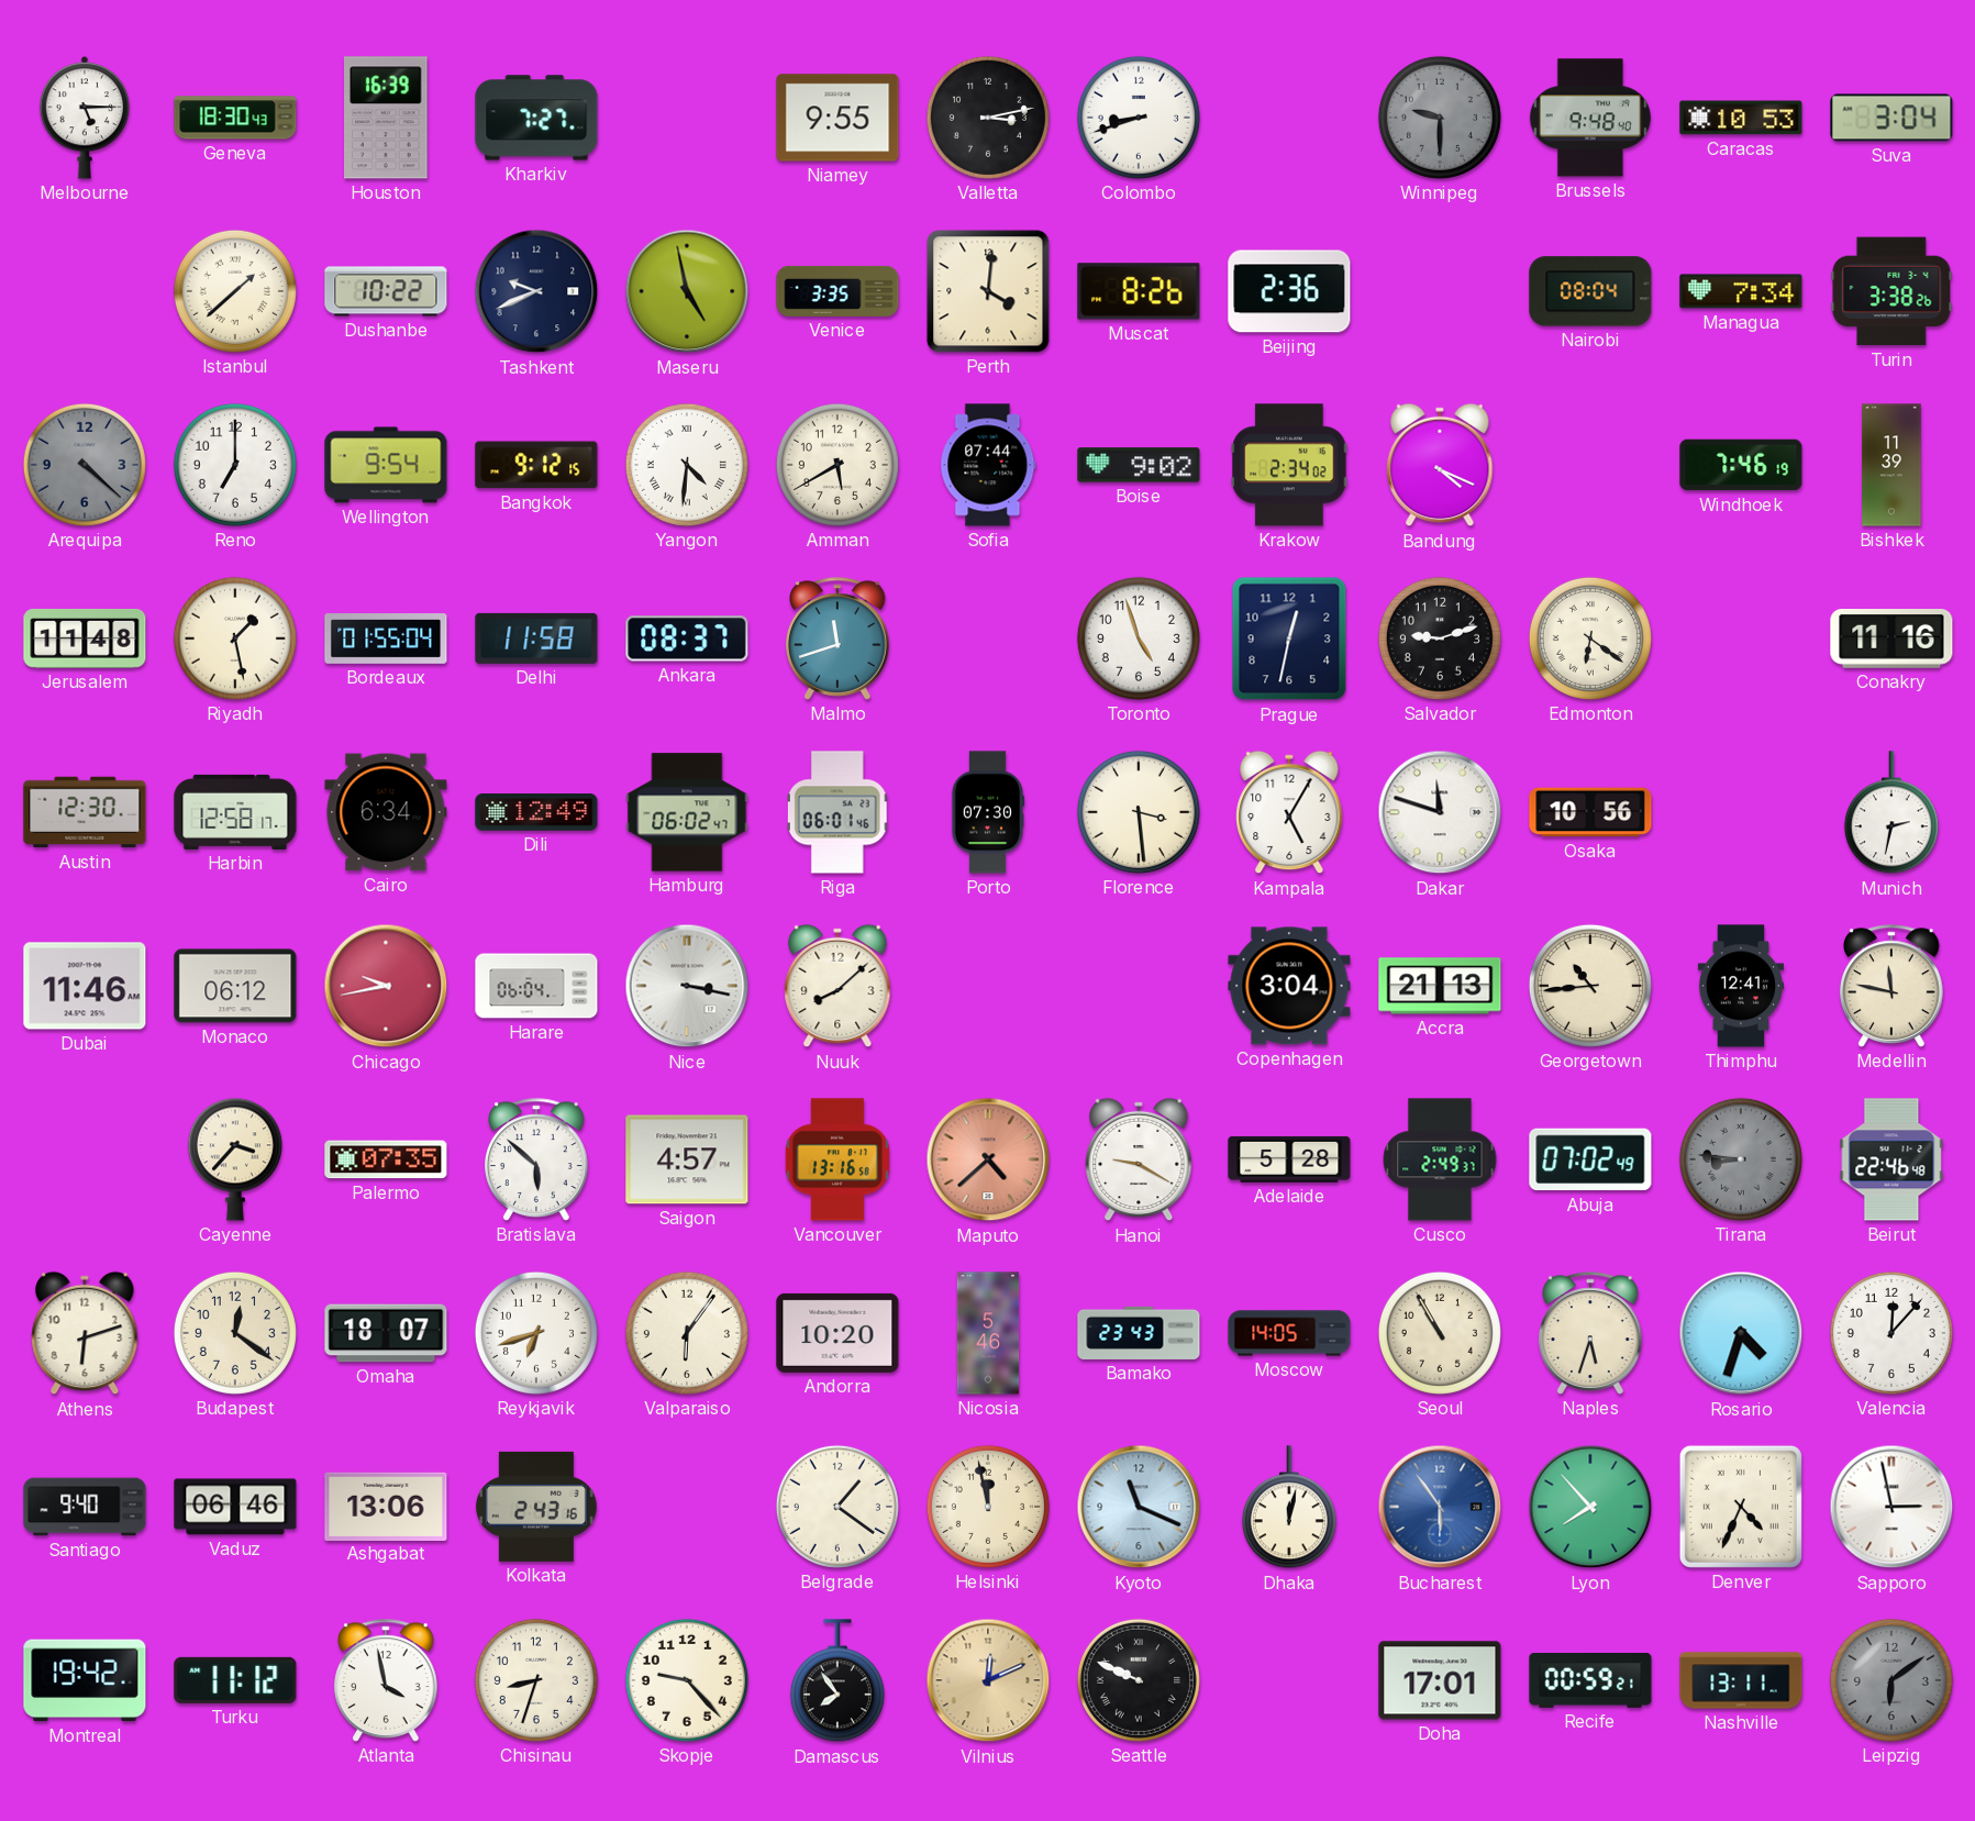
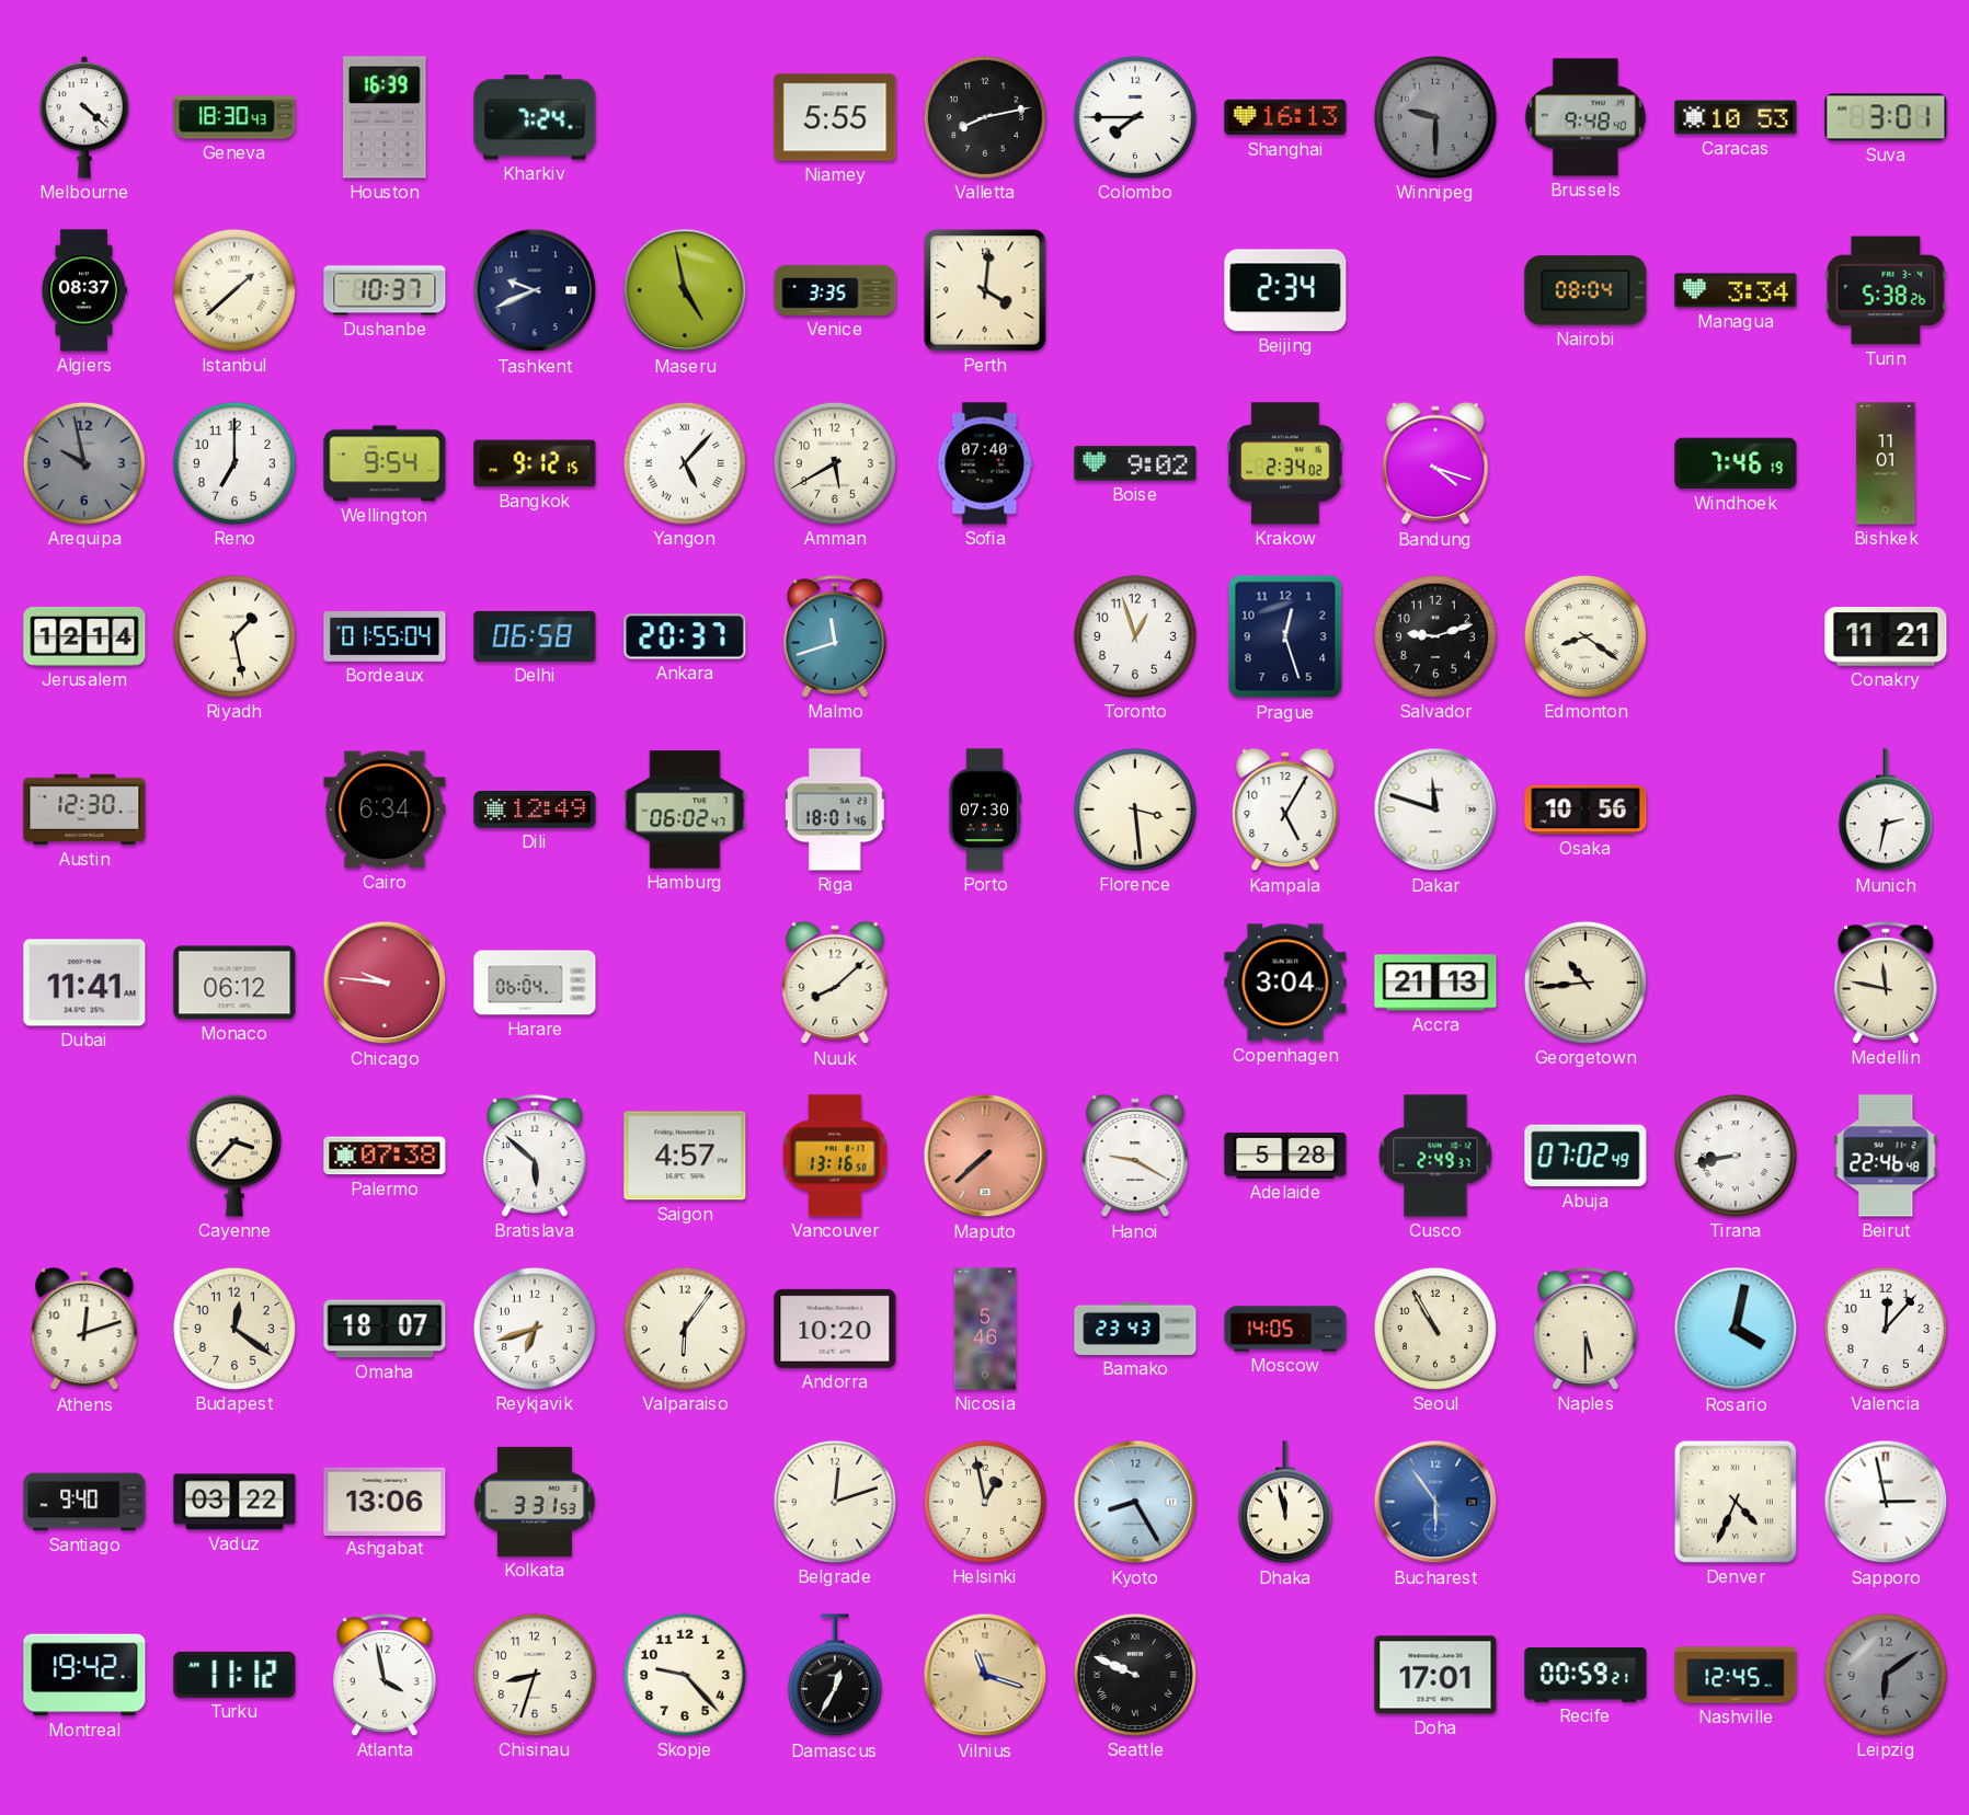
Melbourne: 5:15 -> 4:22 (84, 117)
Kharkiv: 7:27 -> 7:24 (535, 117)
Niamey: 9:55 -> 5:55 (835, 117)
Valletta: 3:13 -> 8:13 (985, 117)
Colombo: 8:42 -> 7:45 (1135, 117)
Shanghai: none -> 16:13 (1285, 117)
Suva: 3:04 -> 3:01 (1886, 117)
Algiers: none -> 08:37 (83, 290)
Dushanbe: 10:22 -> 10:37 (385, 290)
Muscat: 8:26 -> none (1139, 291)
Beijing: 2:36 -> 2:34 (1285, 290)
Managua: 7:34 -> 3:34 (1736, 290)
Turin: 3:38 -> 5:38 (1886, 290)
Arequipa: 4:22 -> 9:58 (84, 463)
Yangon: 4:31 -> 5:07 (685, 463)
Sofia: 07:44 -> 07:40 (985, 463)
Bandung: 4:19 -> 4:18 (1435, 463)
Bishkek: 11:39 -> 11:01 (1886, 463)
Jerusalem: 11:48 -> 12:14 (84, 636)
Delhi: 11:58 -> 06:58 (535, 636)
Ankara: 08:37 -> 20:37 (685, 636)
Toronto: 4:57 -> 12:57 (1135, 636)
Prague: 12:32 -> 12:27 (1285, 636)
Edmonton: 6:21 -> 8:21 (1585, 636)
Conakry: 11:16 -> 11:21 (1886, 637)
Harbin: 12:58 -> none (235, 812)
Riga: 06:01 -> 18:01 (835, 809)
Dubai: 11:46 -> 11:41 (84, 983)
Chicago: 9:43 -> 9:46 (385, 983)
Nice: 3:17 -> none (687, 986)
Thimphu: 12:41 -> none (1740, 986)
Palermo: 07:35 -> 07:38 (385, 1156)
Maputo: 4:38 -> 7:38 (985, 1156)
Tirana: 8:46 -> 8:43 (1736, 1156)
Tirana dial: grey -> white (1736, 1156)
Athens: 6:12 -> 12:12 (84, 1329)
Naples: 5:33 -> 5:30 (1585, 1329)
Rosario: 4:33 -> 4:02 (1736, 1329)
Vaduz: 06:46 -> 03:22 (234, 1502)
Kolkata: 2:43 -> 3:31 (535, 1502)
Belgrade: 1:21 -> 12:12 (835, 1502)
Helsinki: 11:58 -> 12:58 (985, 1502)
Kyoto: 11:19 -> 8:25 (1135, 1502)
Dhaka: 12:02 -> 11:58 (1285, 1503)
Lyon: 7:53 -> none (1590, 1507)
Damascus: 7:54 -> 12:35 (835, 1676)
Vilnius: 12:11 -> 11:18 (985, 1675)
Nashville: 13:11 -> 12:45 (1736, 1675)
